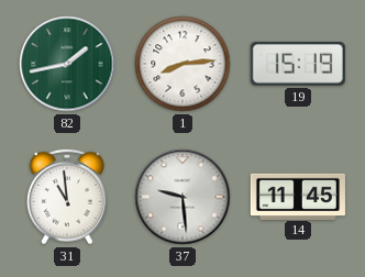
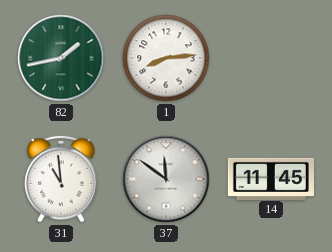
19: 15:19 -> none (298, 65)
37: 9:29 -> 11:51 (166, 179)
